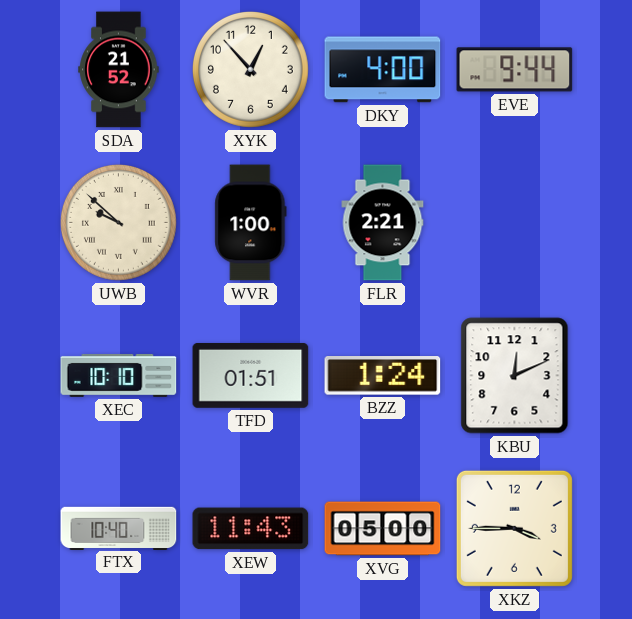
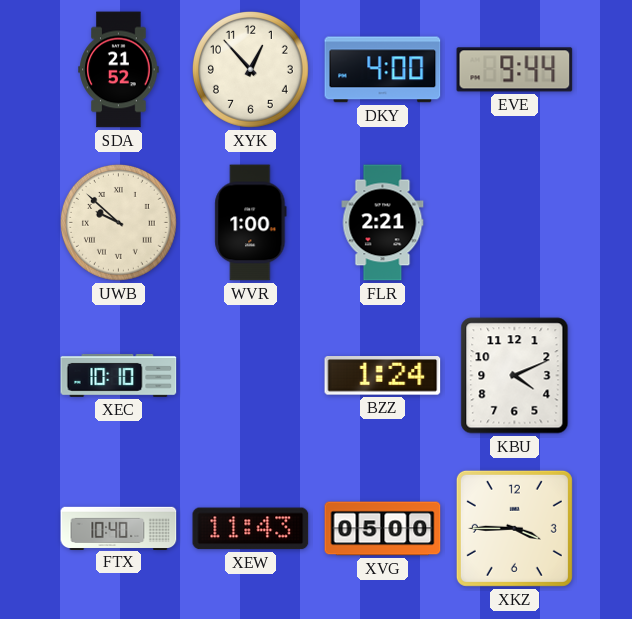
TFD: 01:51 -> none (251, 375)
KBU: 12:11 -> 4:11 (515, 376)
